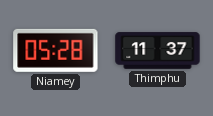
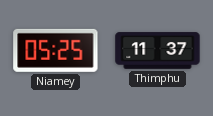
Niamey: 05:28 -> 05:25 (56, 50)
